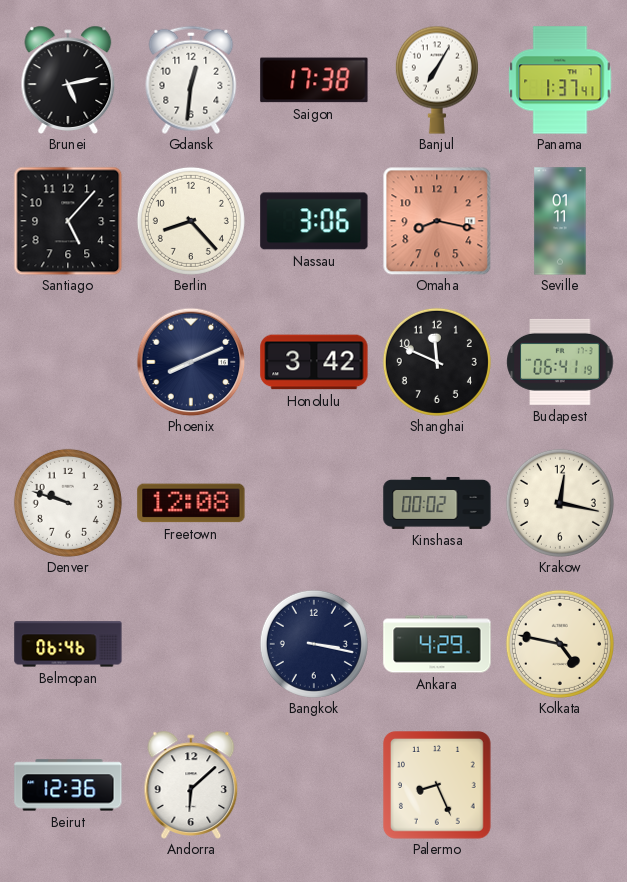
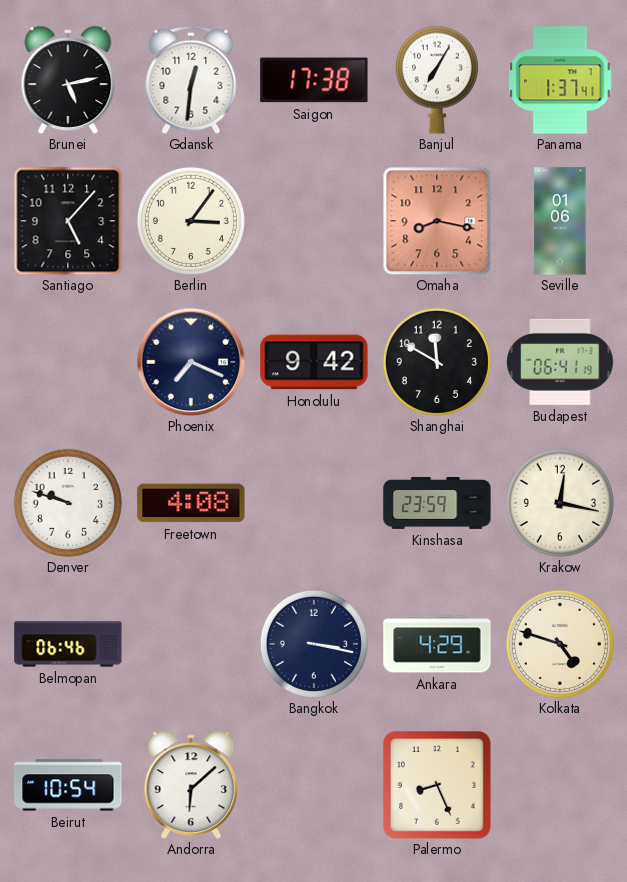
Berlin: 8:23 -> 3:06 (191, 221)
Nassau: 3:06 -> none (314, 221)
Seville: 01:11 -> 01:06 (560, 221)
Phoenix: 8:11 -> 7:19 (191, 362)
Honolulu: 3:42 -> 9:42 (314, 362)
Shanghai: 11:49 -> 11:50 (437, 362)
Freetown: 12:08 -> 4:08 (191, 503)
Kinshasa: 00:02 -> 23:59 (437, 503)
Kolkata: 4:47 -> 4:48 (560, 644)
Beirut: 12:36 -> 10:54 (68, 785)
